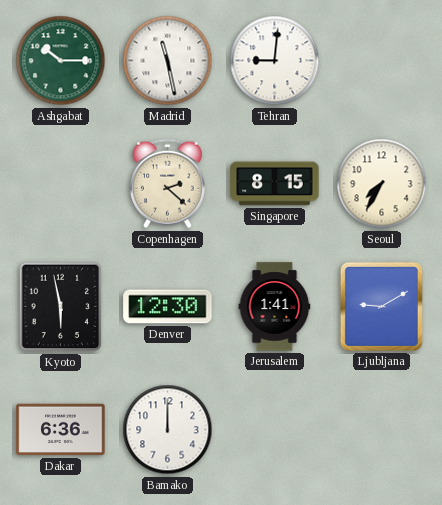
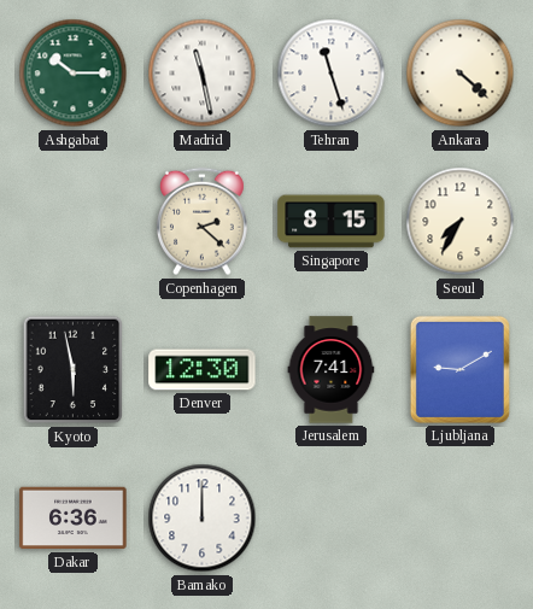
Tehran: 9:01 -> 11:27 (332, 74)
Ankara: none -> 4:22 (461, 74)
Jerusalem: 1:41 -> 7:41 (332, 370)
